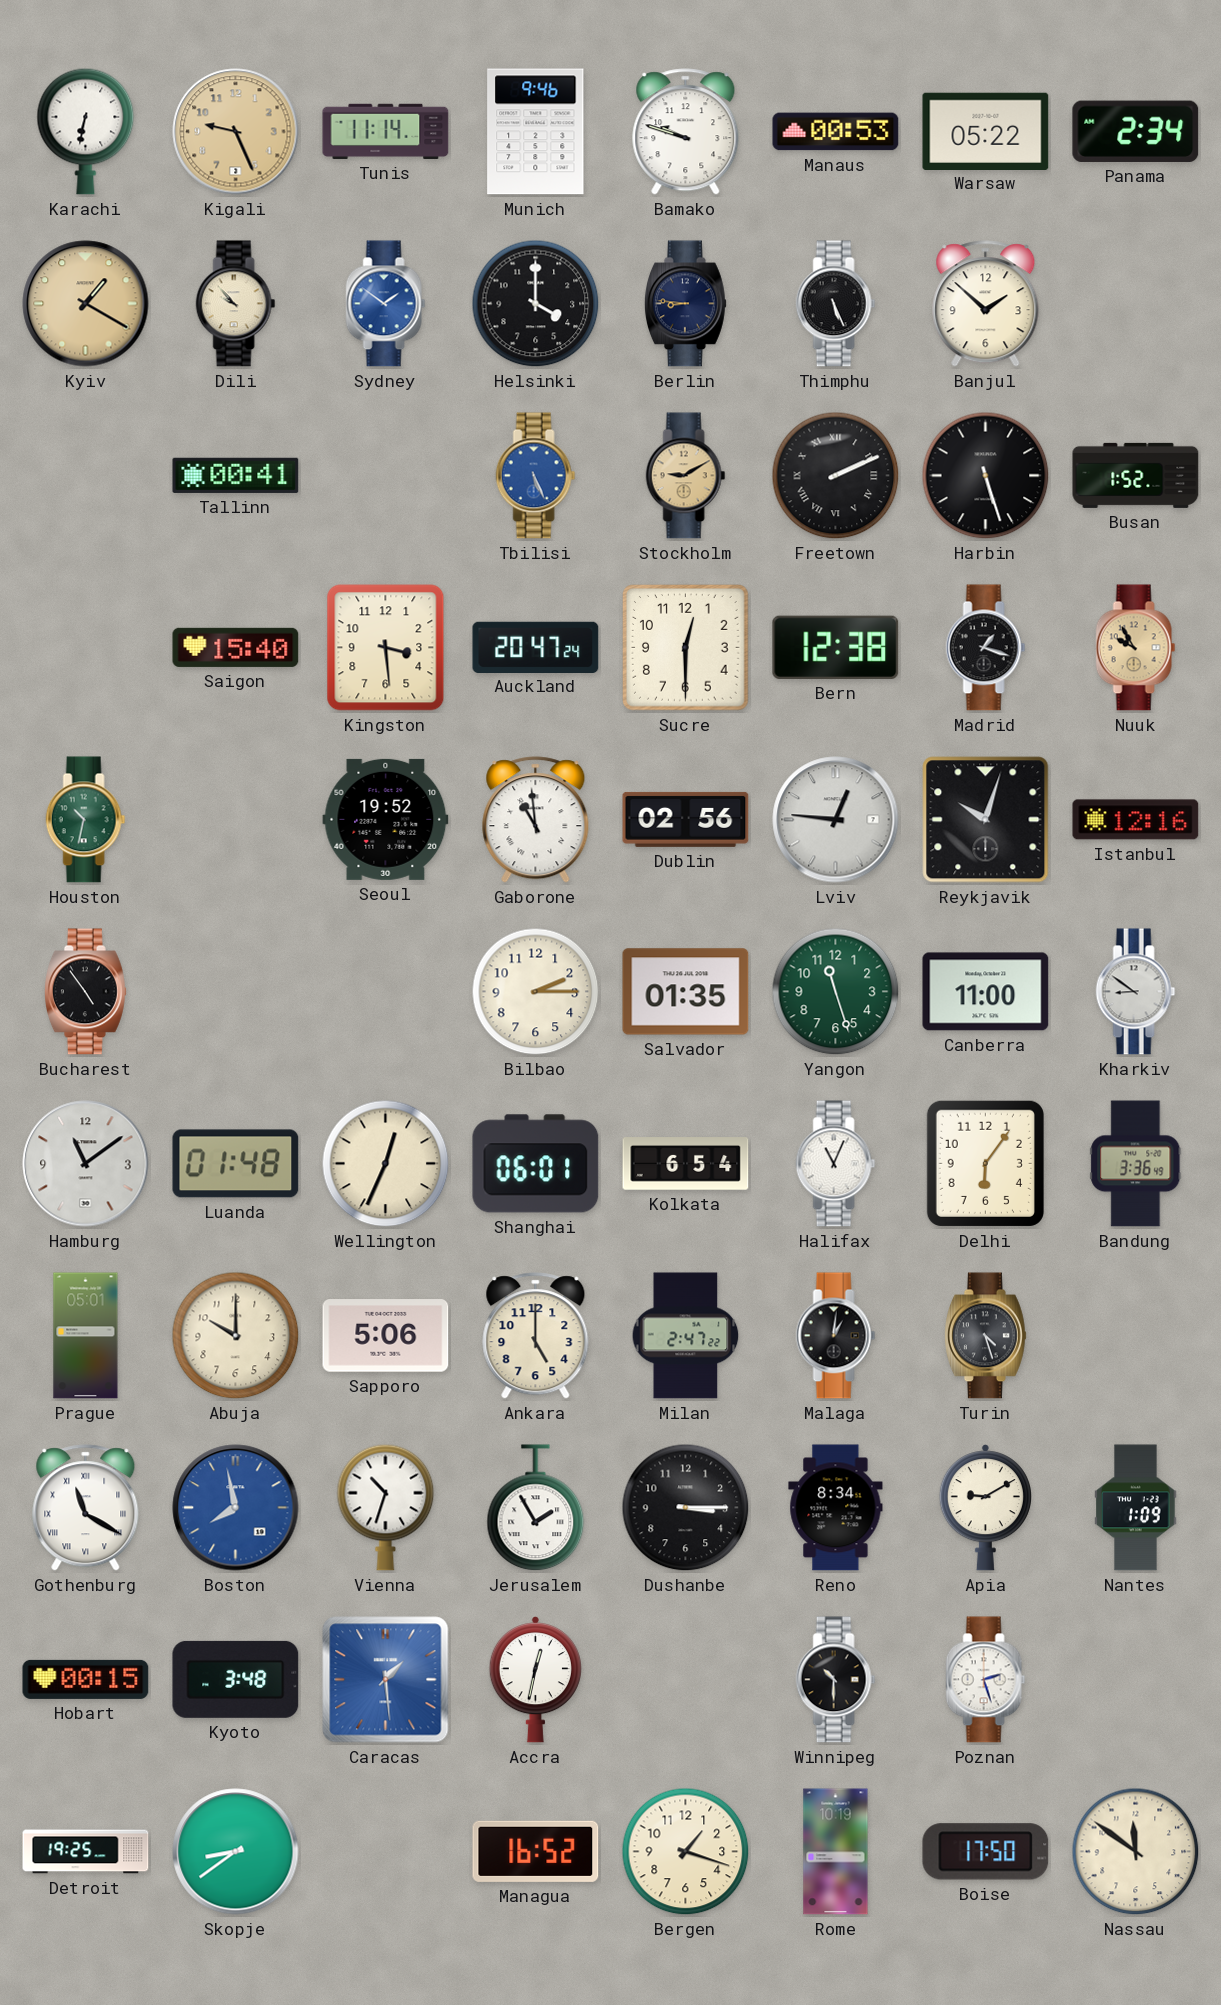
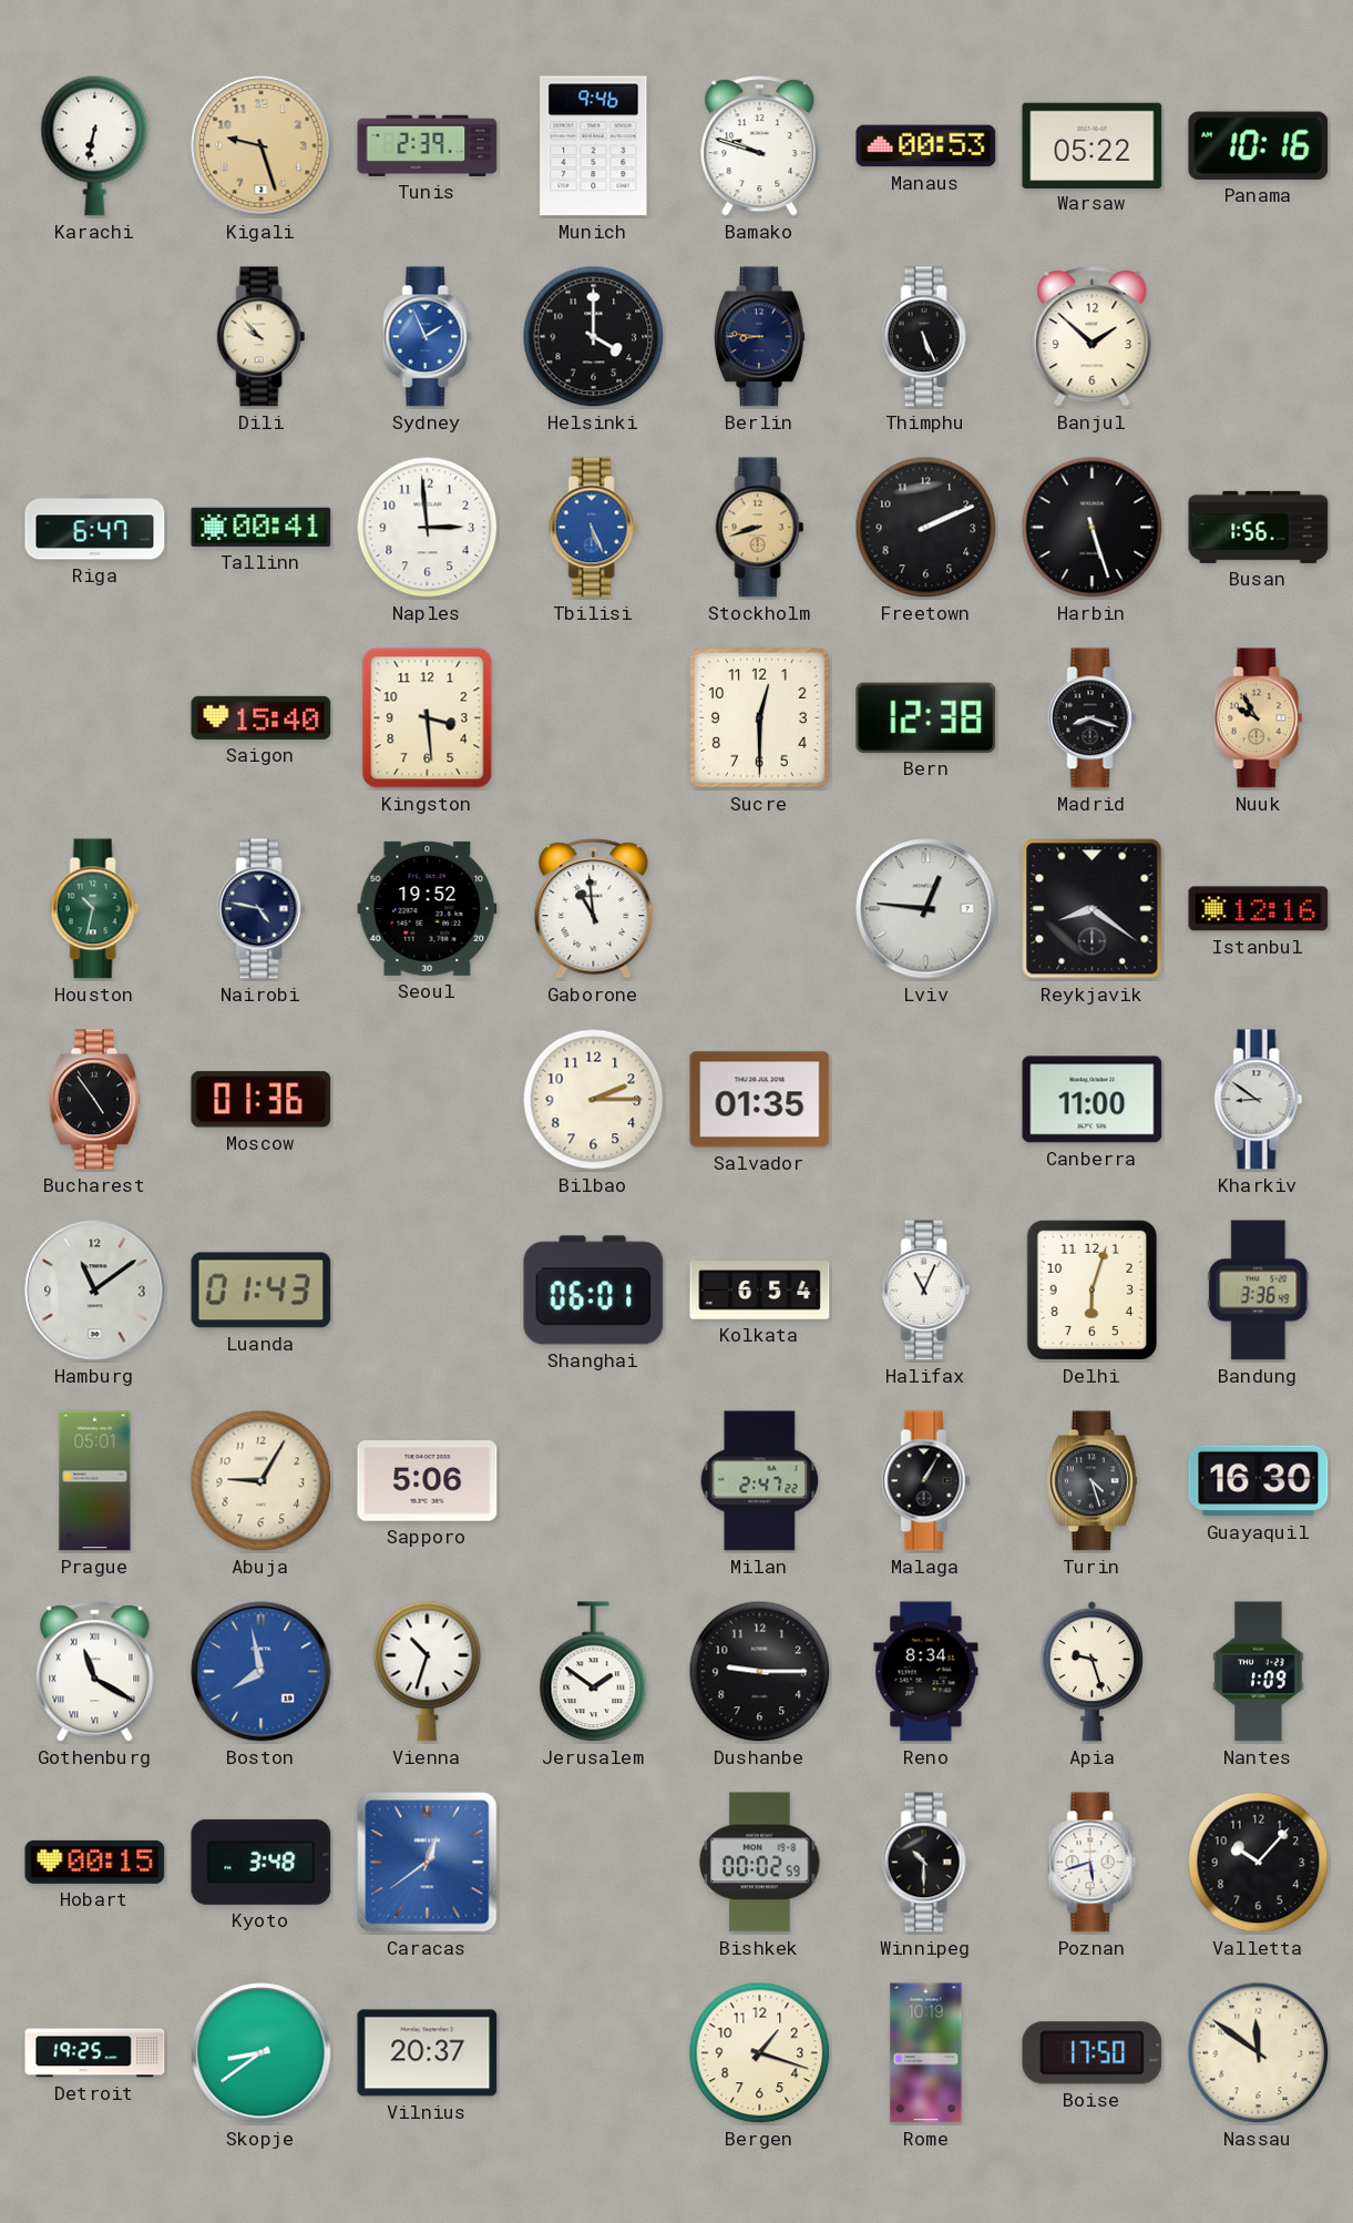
Kigali: 9:26 -> 9:27 (262, 146)
Tunis: 11:14 -> 2:39 (428, 145)
Panama: 2:34 -> 10:16 (1259, 145)
Kyiv: 1:20 -> none (86, 304)
Sydney: 1:51 -> 1:56 (428, 337)
Riga: none -> 6:47 (95, 528)
Naples: none -> 2:59 (428, 528)
Stockholm: 9:10 -> 8:42 (760, 528)
Freetown numerals: Roman -> Arabic (926, 528)
Busan: 1:52 -> 1:56 (1259, 527)
Auckland: 20:47 -> none (536, 647)
Madrid: 1:18 -> 8:18 (1093, 718)
Nairobi: none -> 4:47 (262, 909)
Dublin: 02:56 -> none (686, 819)
Reykjavik: 10:03 -> 8:21 (1093, 909)
Moscow: none -> 01:36 (262, 1100)
Yangon: 11:27 -> none (836, 992)
Luanda: 01:48 -> 01:43 (262, 1291)
Wellington: 12:34 -> none (386, 1164)
Delhi: 6:06 -> 6:03 (1091, 1289)
Abuja: 10:00 -> 9:05 (262, 1481)
Ankara: 5:00 -> none (536, 1336)
Malaga: 1:01 -> 1:05 (926, 1481)
Guayaquil: none -> 16:30 (1259, 1481)
Jerusalem: 1:55 -> 1:51 (594, 1672)
Dushanbe: 3:15 -> 9:15 (760, 1672)
Apia: 9:10 -> 9:27 (1091, 1672)
Caracas: 1:29 -> 12:39 (428, 1863)
Accra: 12:32 -> none (535, 1680)
Bishkek: none -> 00:02 (760, 1863)
Poznan: 2:27 -> 5:42 (1093, 1863)
Valletta: none -> 10:07 (1259, 1863)
Vilnius: none -> 20:37 (428, 2053)
Managua: 16:52 -> none (536, 1851)
